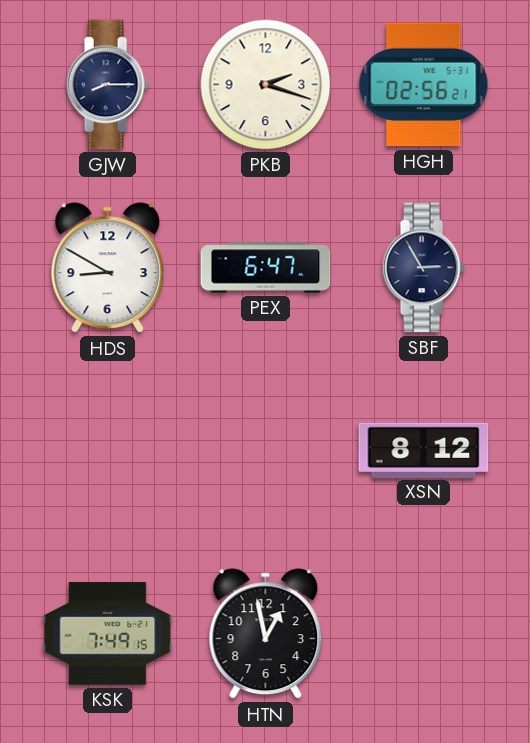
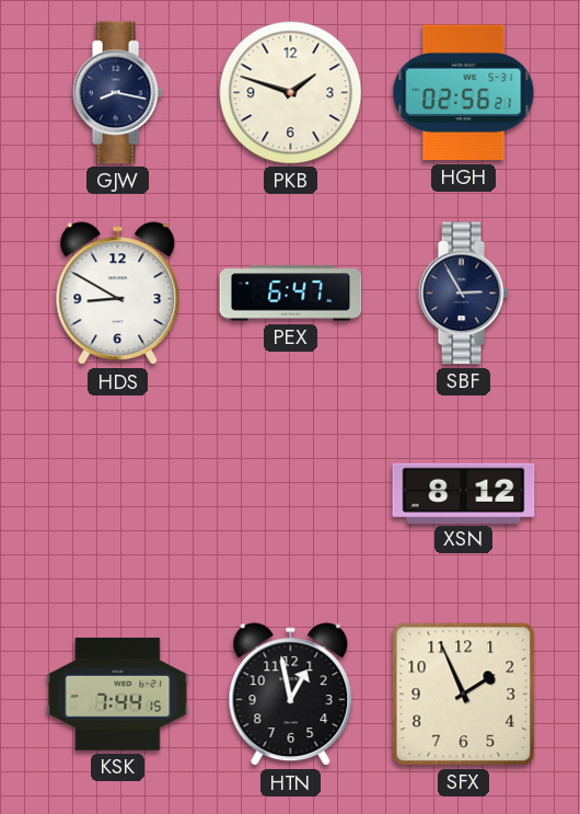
GJW: 8:15 -> 8:17 (117, 93)
PKB: 2:18 -> 1:48 (291, 93)
KSK: 7:49 -> 7:44 (118, 695)
SFX: none -> 1:56 (464, 695)
